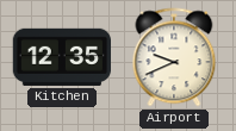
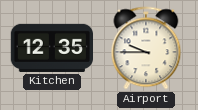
Airport: 9:41 -> 9:45 (146, 48)
